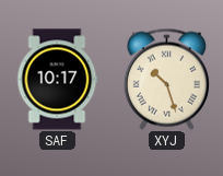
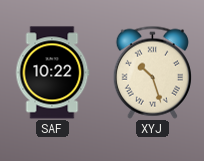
SAF: 10:17 -> 10:22 (52, 73)
